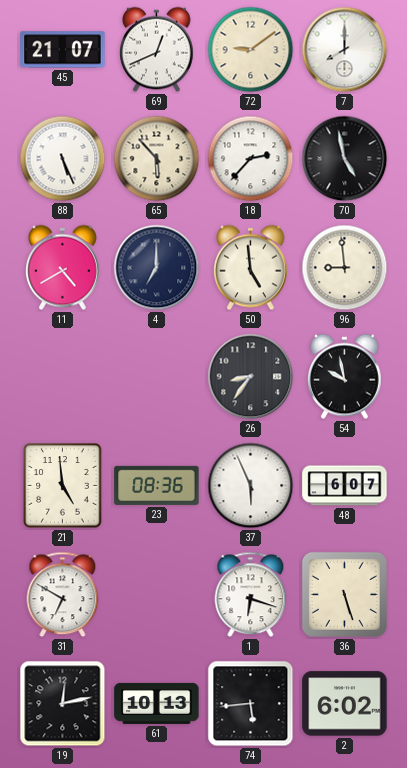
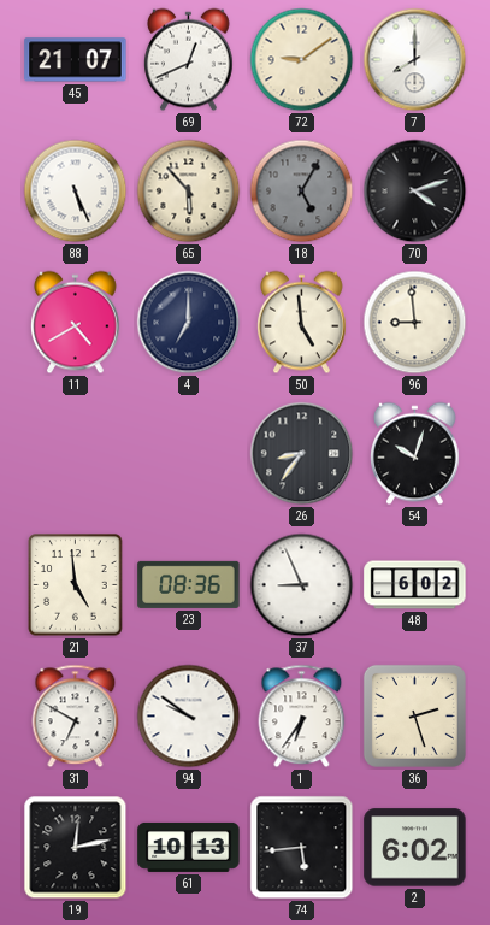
18: 2:37 -> 5:05 (302, 192)
18 dial: white -> grey (302, 192)
70: 4:58 -> 4:12 (415, 192)
54: 9:58 -> 10:03 (415, 454)
37: 5:56 -> 8:56 (302, 585)
48: 6:07 -> 6:02 (415, 585)
94: none -> 9:51 (189, 717)
1: 6:18 -> 6:36 (302, 717)
36: 5:27 -> 2:27 (414, 715)
